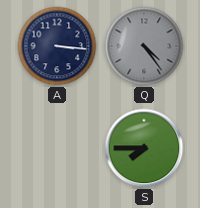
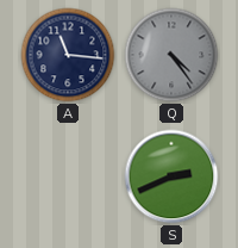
A: 3:16 -> 11:16 (68, 55)
S: 7:45 -> 2:41 (171, 176)
